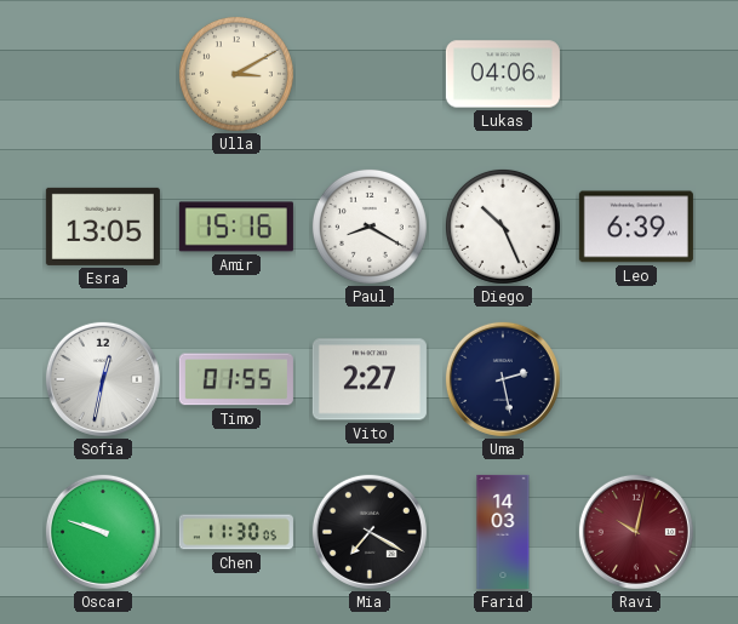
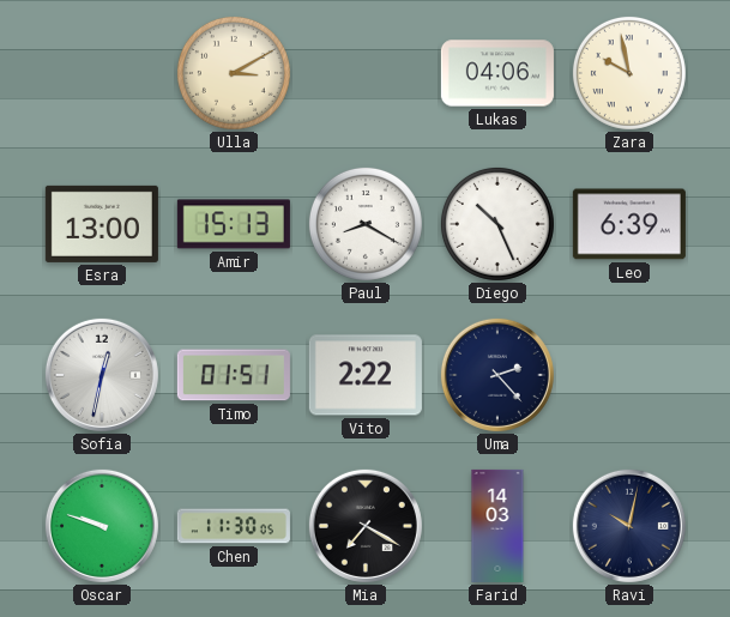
Zara: none -> 9:58 (629, 73)
Esra: 13:05 -> 13:00 (102, 224)
Amir: 15:16 -> 15:13 (234, 224)
Timo: 01:55 -> 01:51 (234, 375)
Vito: 2:27 -> 2:22 (366, 375)
Uma: 2:28 -> 2:23 (497, 375)
Ravi dial: burgundy -> navy (629, 526)
